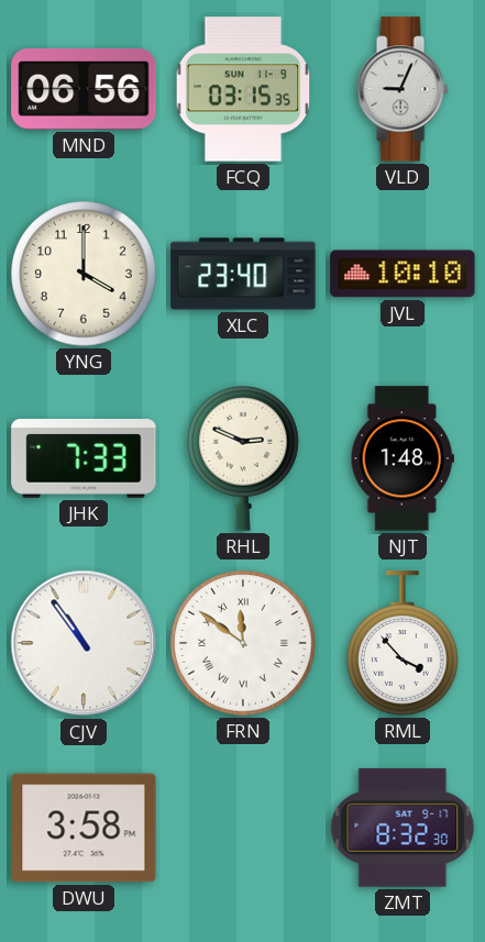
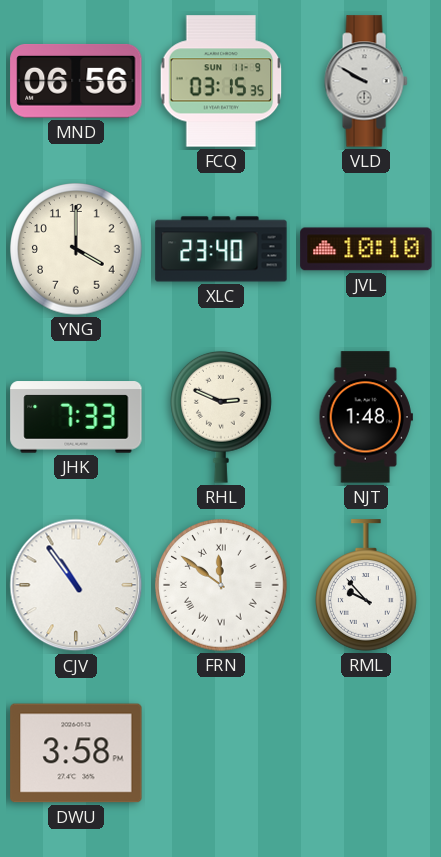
VLD: 9:04 -> 9:50 (366, 81)
RML: 3:53 -> 9:53 (367, 585)
ZMT: 8:32 -> none (403, 829)
